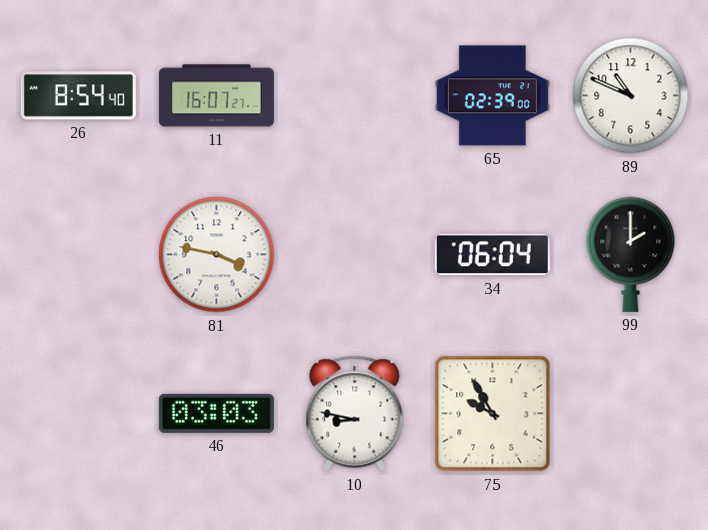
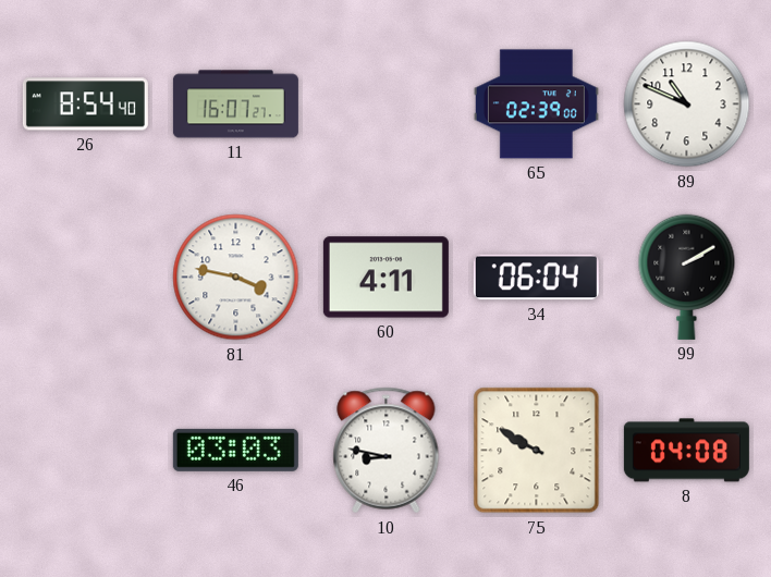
60: none -> 4:11 (385, 278)
99: 2:00 -> 2:10 (687, 277)
75: 9:55 -> 9:50 (537, 451)
8: none -> 04:08 (686, 451)
